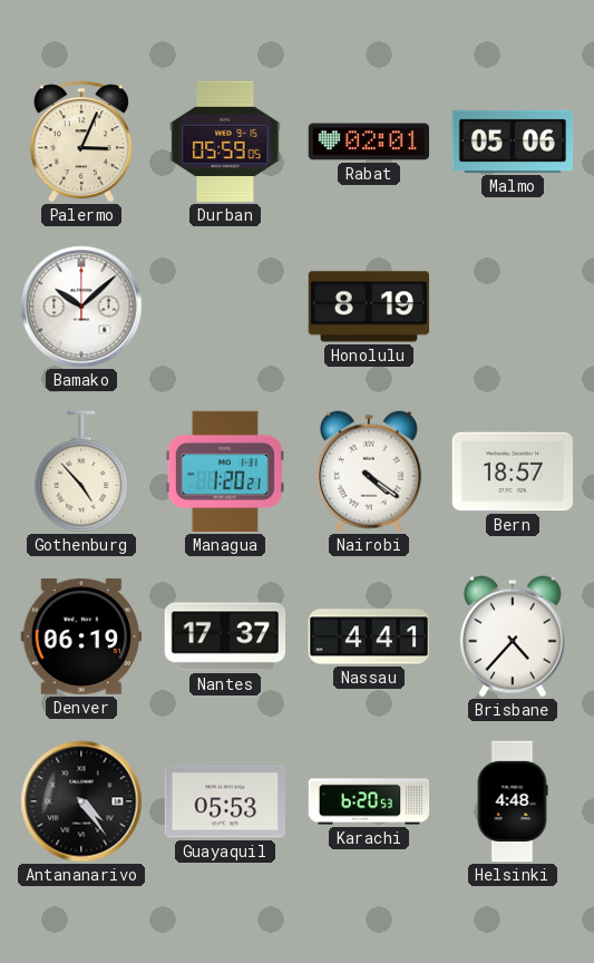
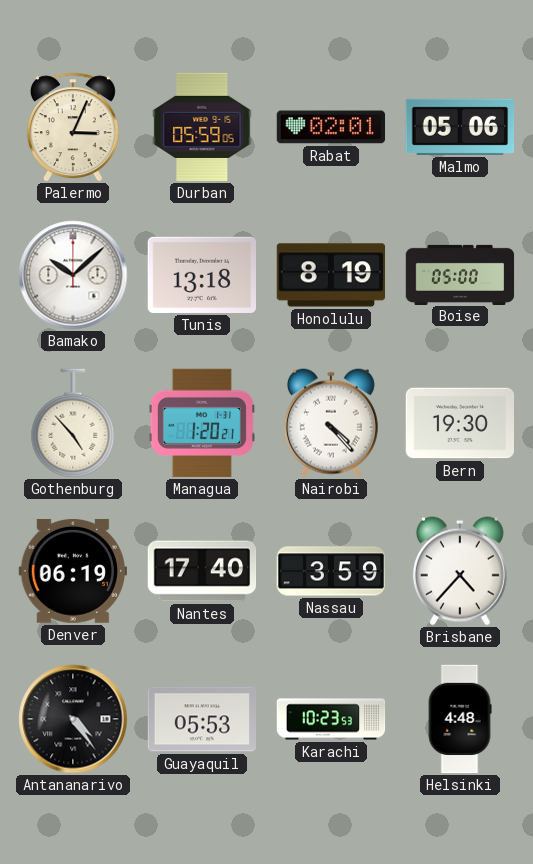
Tunis: none -> 13:18 (201, 275)
Boise: none -> 05:00 (460, 274)
Nairobi: 4:21 -> 4:23 (331, 423)
Bern: 18:57 -> 19:30 (460, 423)
Nantes: 17:37 -> 17:40 (202, 571)
Nassau: 4:41 -> 3:59 (331, 571)
Karachi: 6:20 -> 10:23 (331, 719)
